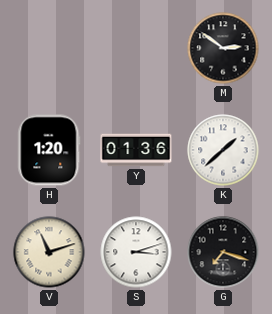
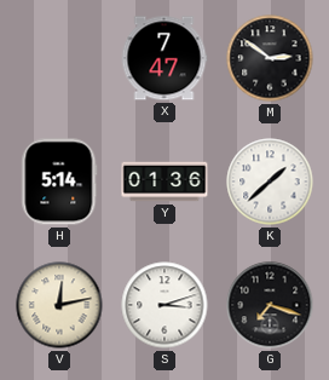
X: none -> 7:47 (164, 58)
H: 1:20 -> 5:14 (59, 182)
V: 11:12 -> 12:13 (59, 305)
